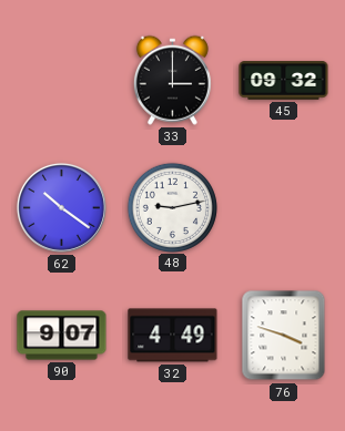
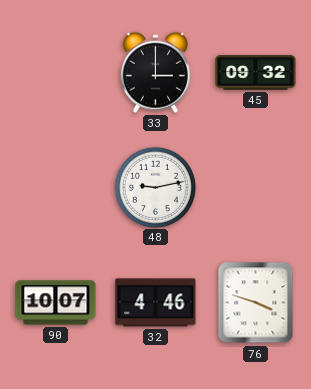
62: 10:21 -> none (61, 207)
90: 9:07 -> 10:07 (56, 303)
32: 4:49 -> 4:46 (156, 303)
